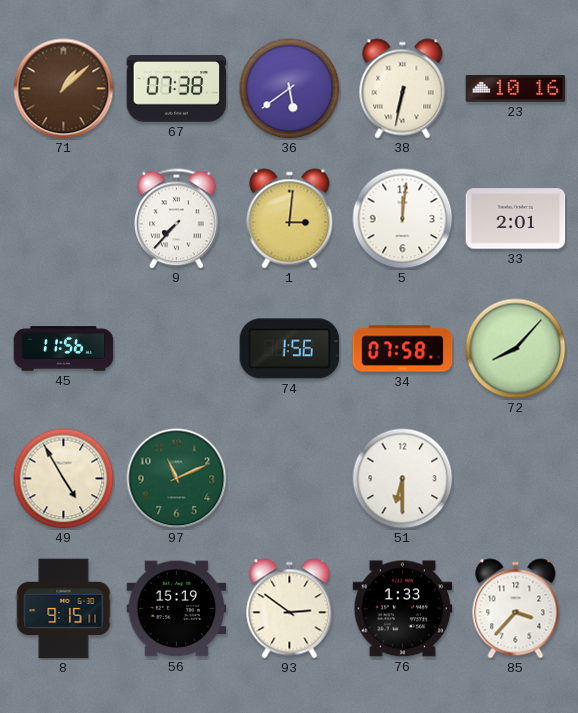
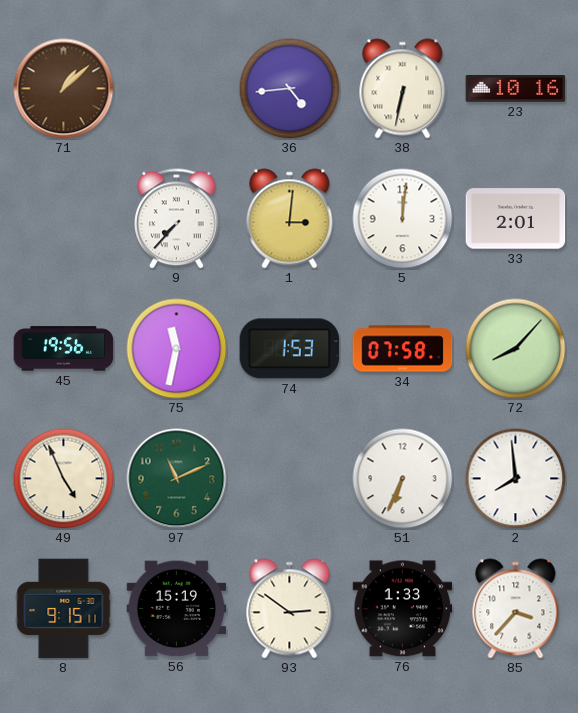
67: 07:38 -> none (177, 88)
36: 5:39 -> 4:44 (290, 89)
45: 11:56 -> 19:56 (64, 349)
75: none -> 11:32 (177, 349)
74: 1:56 -> 1:53 (290, 349)
49: 4:55 -> 4:56 (64, 479)
51: 6:30 -> 6:34 (403, 479)
2: none -> 7:59 (516, 479)
